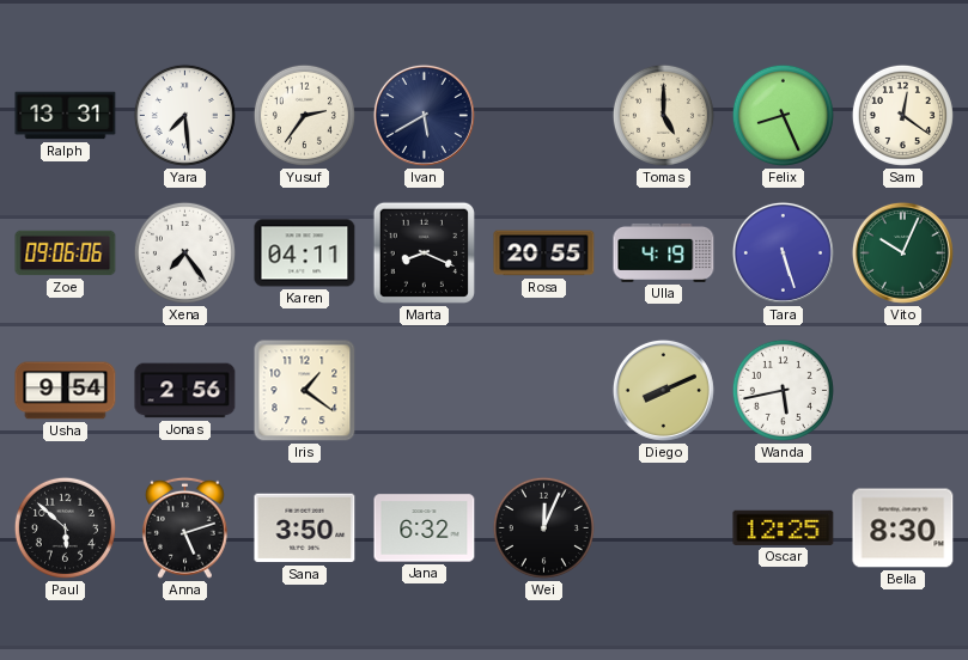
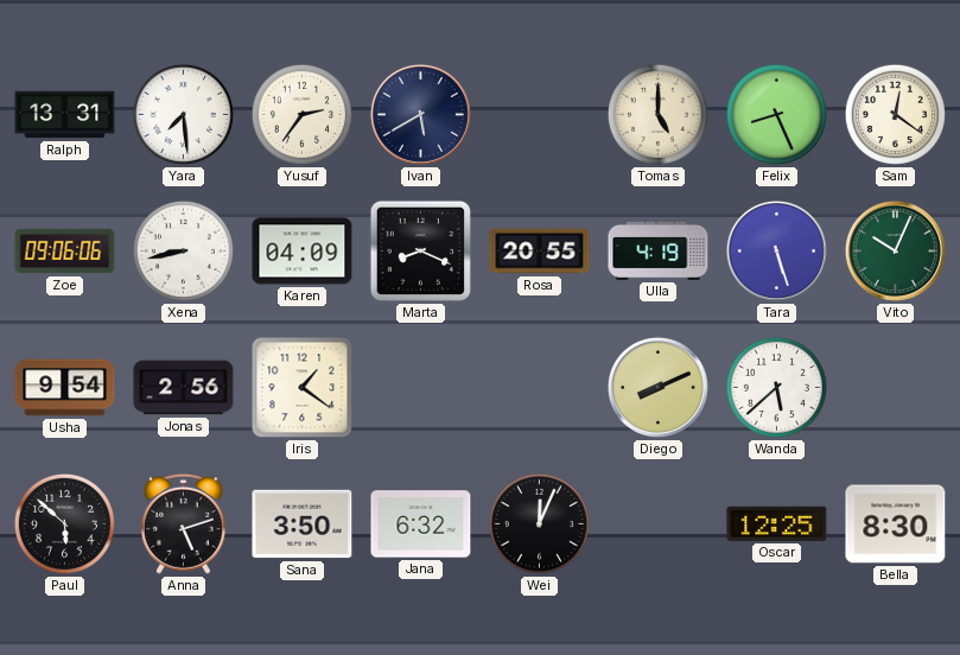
Xena: 7:24 -> 8:43 (183, 250)
Karen: 04:11 -> 04:09 (303, 252)
Wanda: 5:43 -> 5:38 (776, 387)
